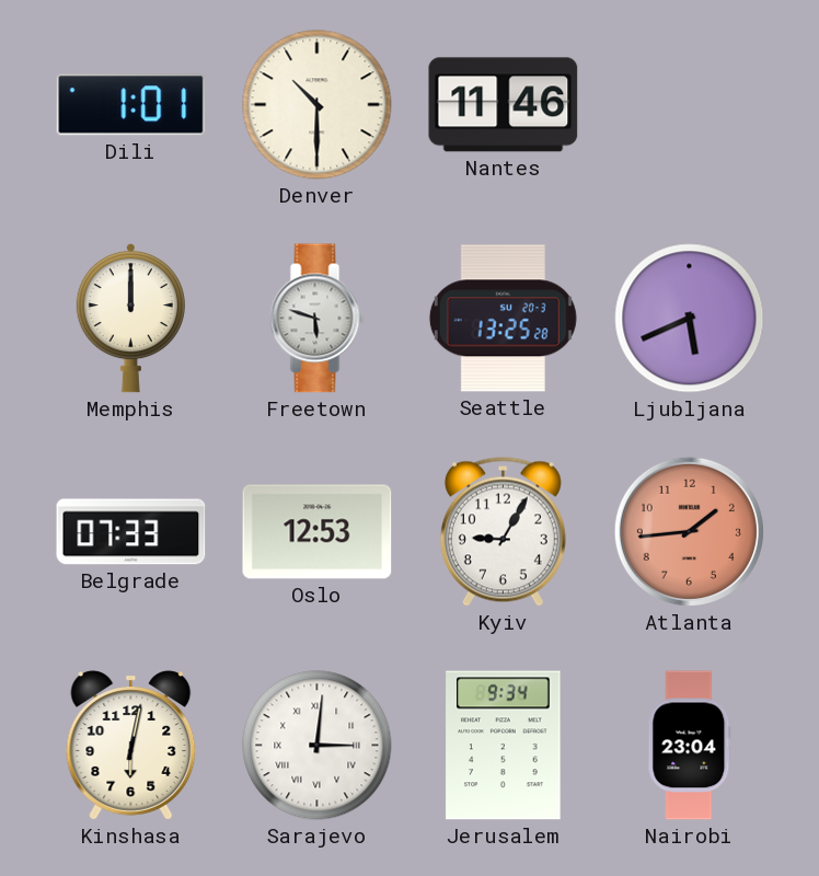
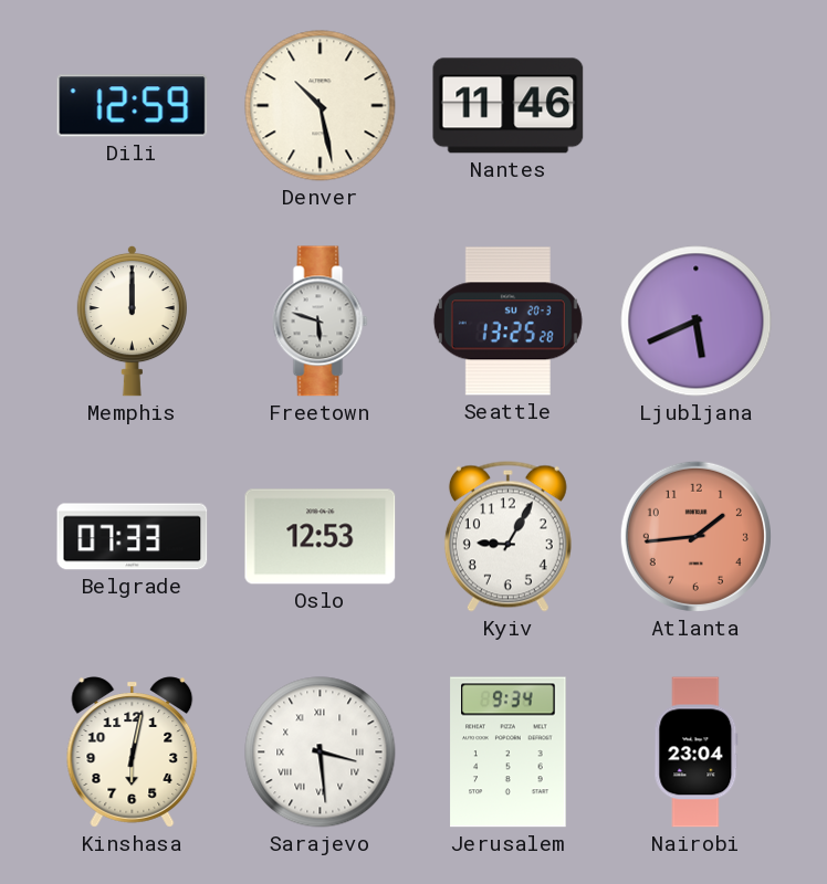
Dili: 1:01 -> 12:59 (133, 106)
Denver: 10:30 -> 10:28 (321, 106)
Sarajevo: 3:01 -> 3:29 (321, 753)
